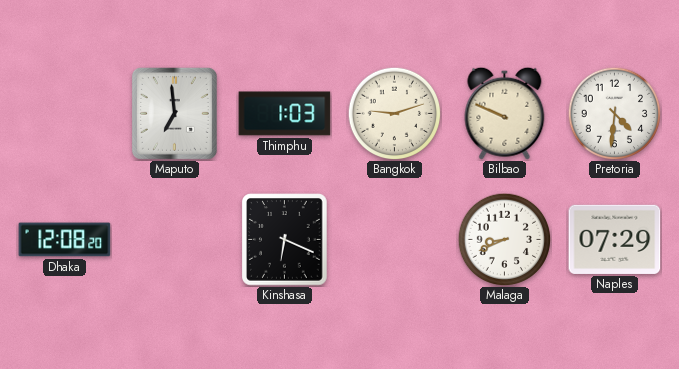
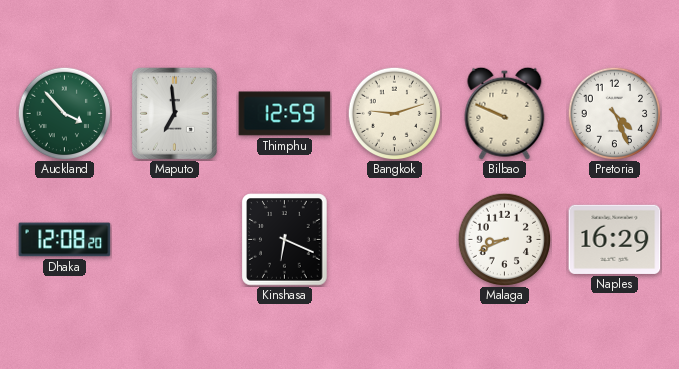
Auckland: none -> 3:53 (64, 113)
Thimphu: 1:03 -> 12:59 (285, 114)
Pretoria: 4:31 -> 4:26 (614, 113)
Naples: 07:29 -> 16:29 (615, 239)
